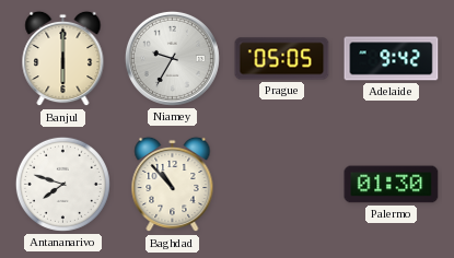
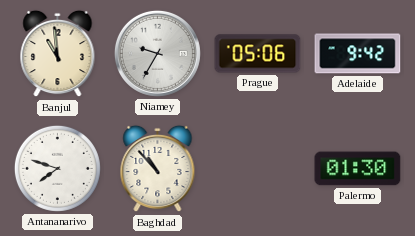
Banjul: 6:00 -> 10:59 (58, 54)
Prague: 05:05 -> 05:06 (258, 54)
